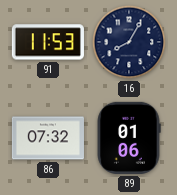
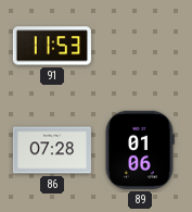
16: 8:05 -> none (129, 42)
86: 07:32 -> 07:28 (52, 150)
